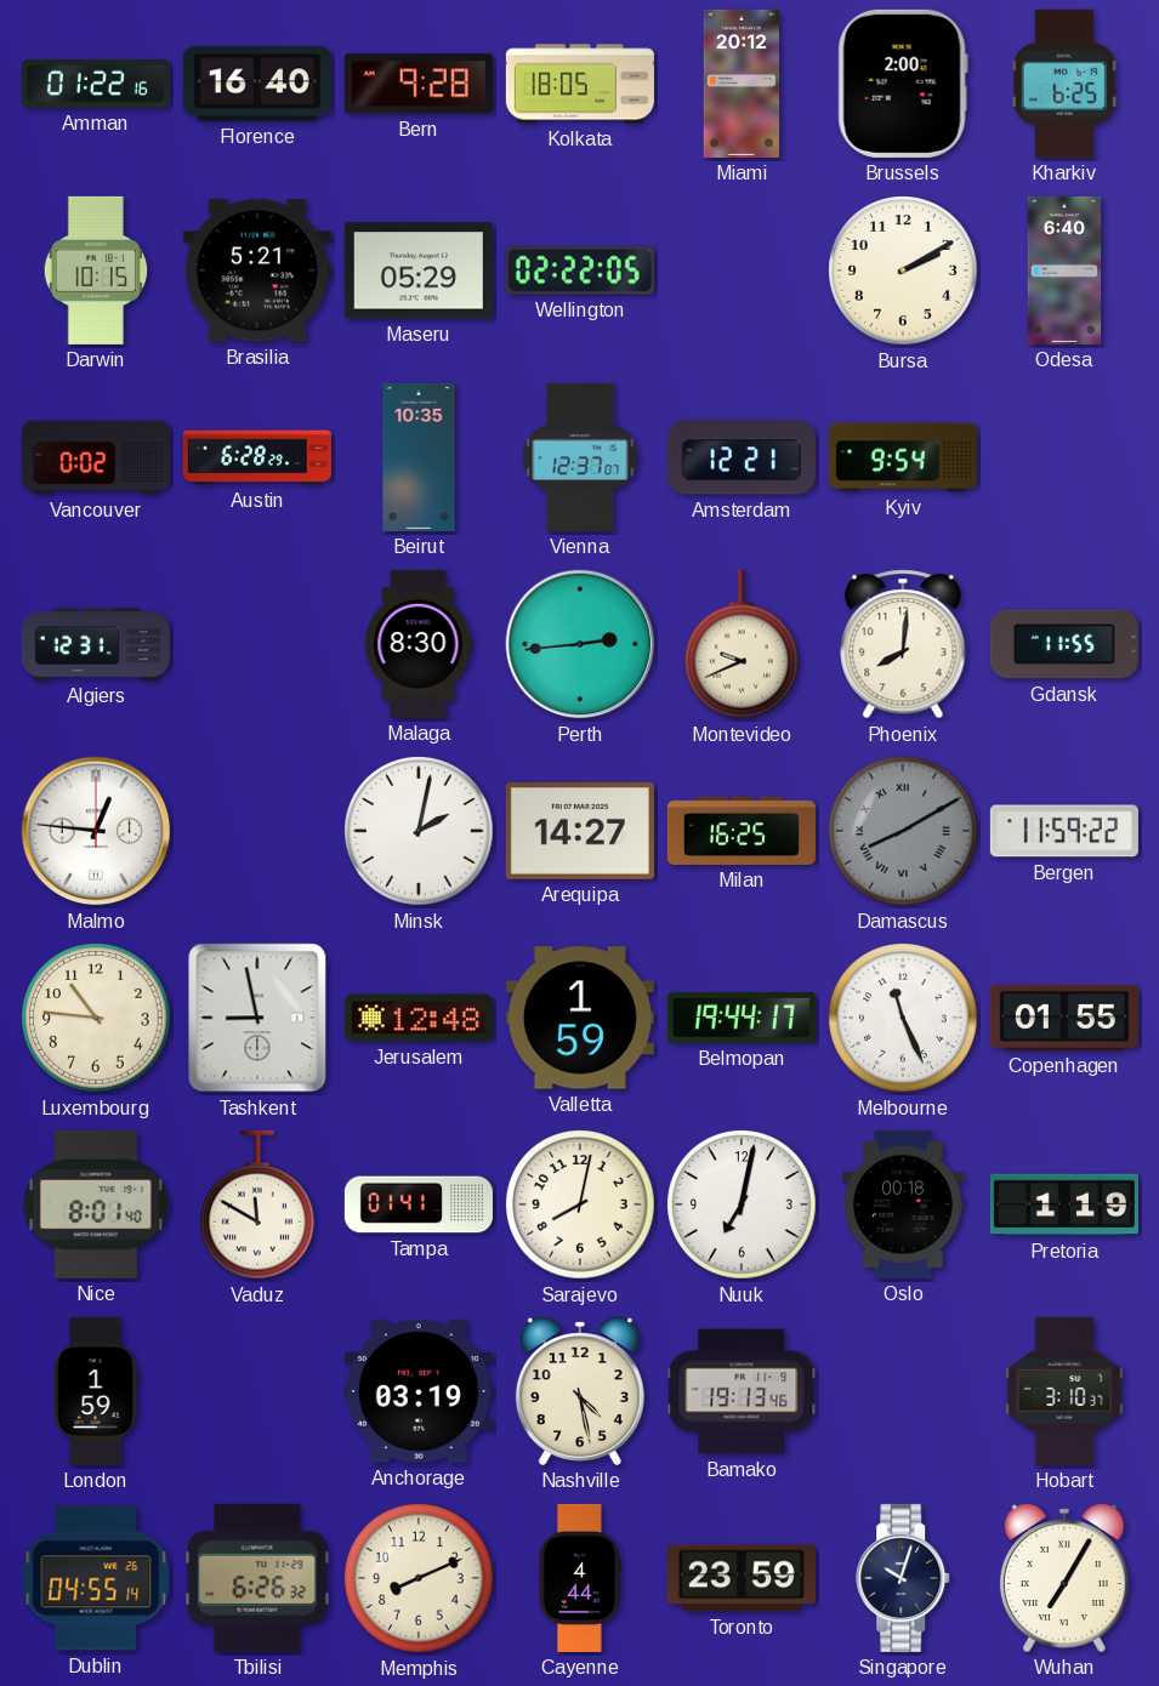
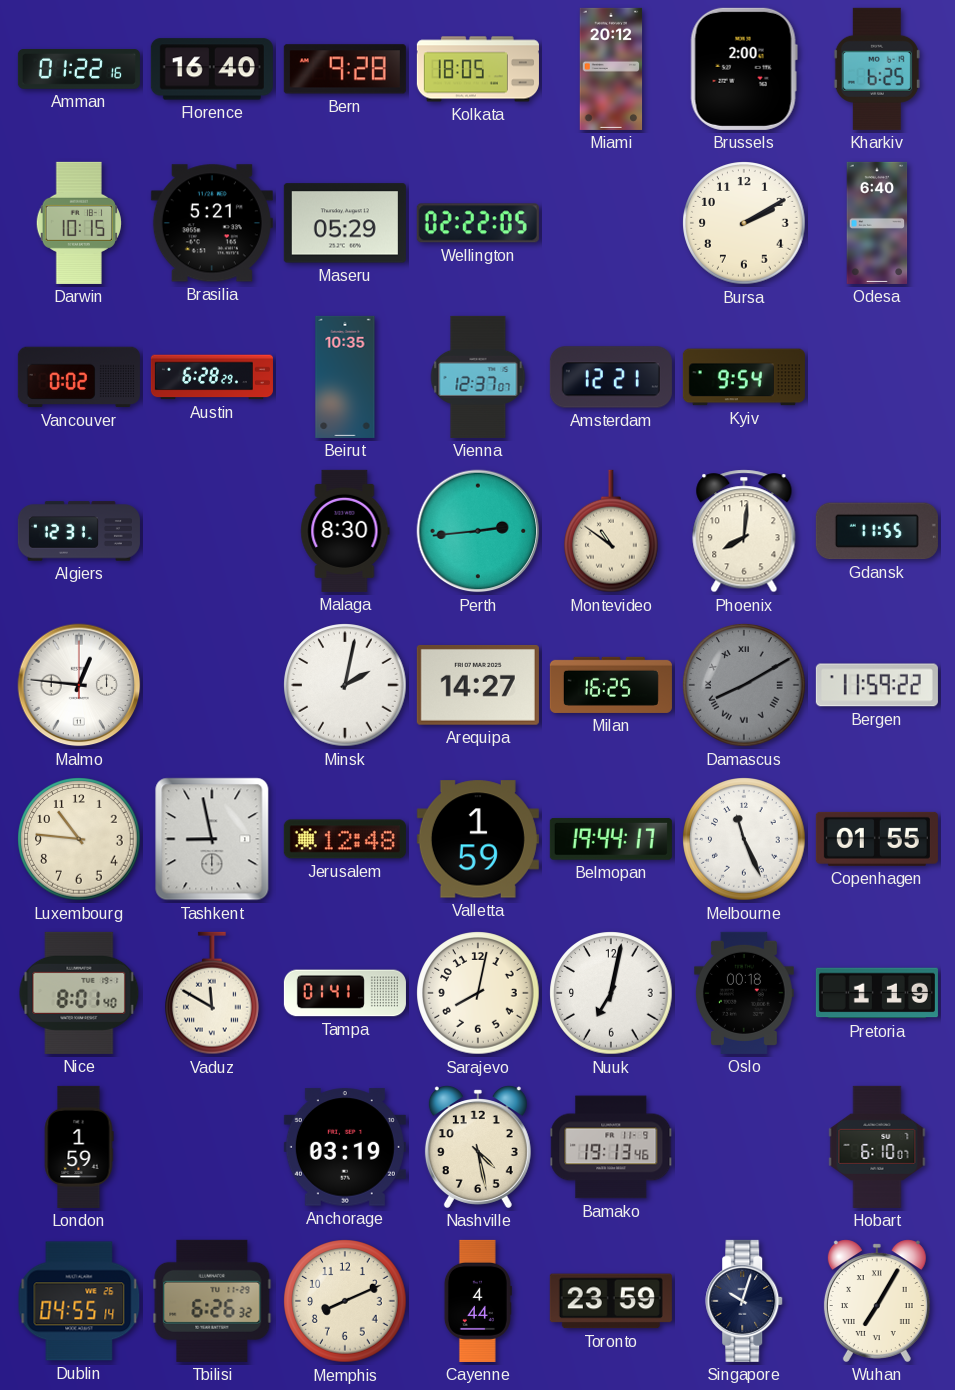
Montevideo: 9:41 -> 10:51 (612, 531)
Hobart: 3:10 -> 6:10 (877, 1147)
